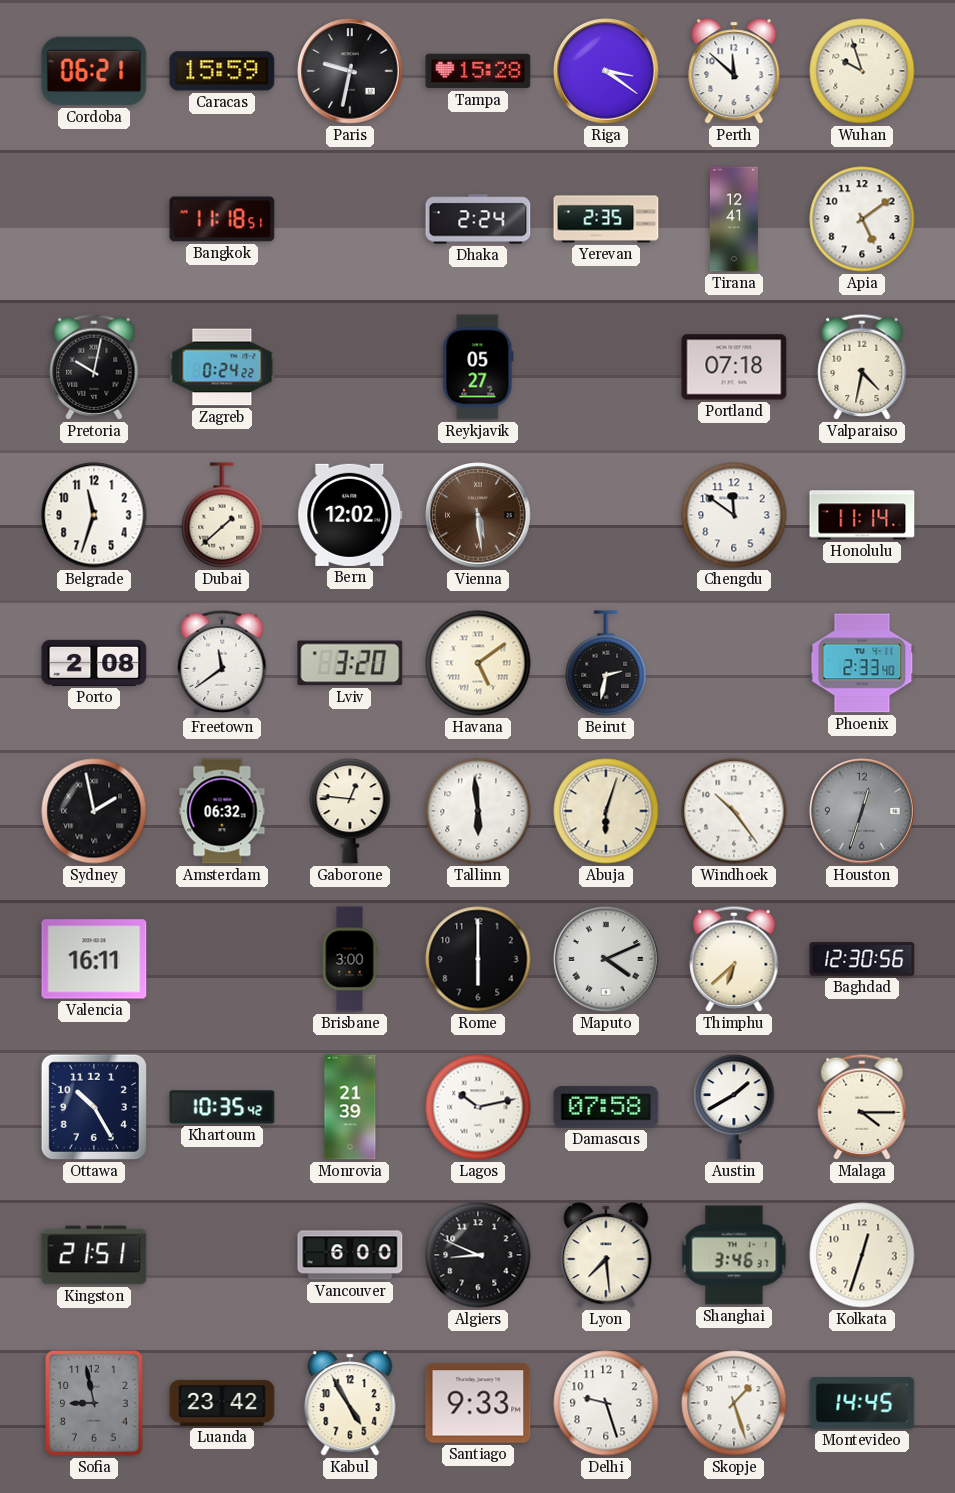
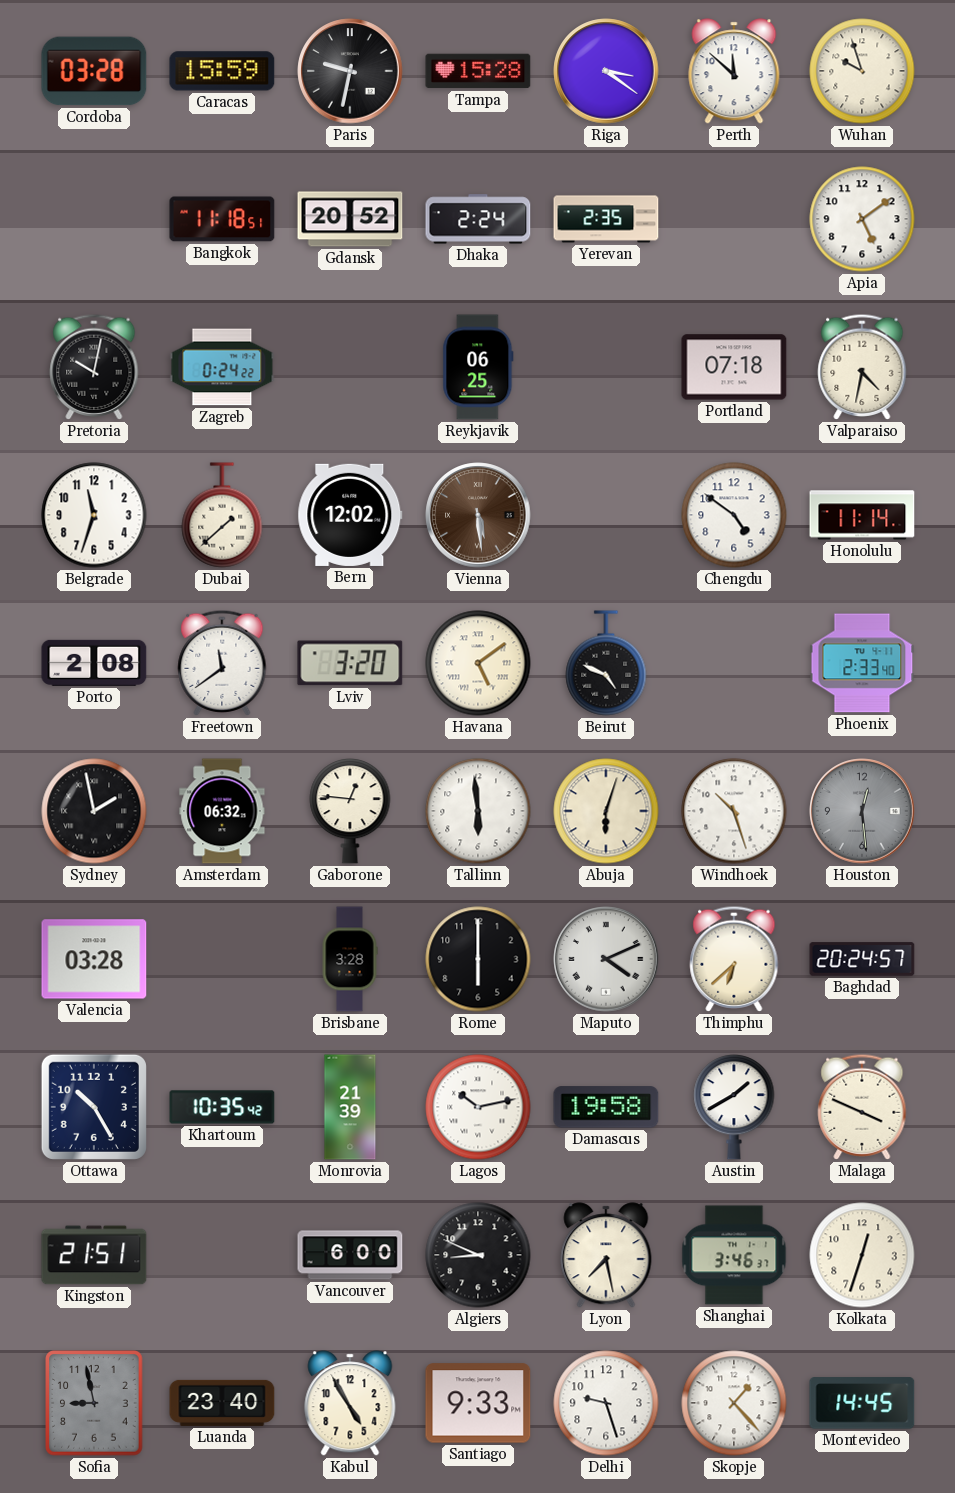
Cordoba: 06:21 -> 03:28 (94, 71)
Gdansk: none -> 20:52 (350, 219)
Tirana: 12:41 -> none (734, 219)
Reykjavik: 05:27 -> 06:25 (478, 367)
Chengdu: 11:51 -> 4:51 (734, 515)
Beirut: 2:32 -> 4:49 (606, 663)
Windhoek: 10:24 -> 10:27 (734, 811)
Houston: 12:33 -> 12:29 (862, 811)
Valencia: 16:11 -> 03:28 (94, 959)
Brisbane: 3:00 -> 3:28 (350, 959)
Baghdad: 12:30 -> 20:24 (862, 959)
Damascus: 07:58 -> 19:58 (606, 1107)
Malaga: 4:15 -> 3:49 (862, 1107)
Lyon: 7:29 -> 7:28 (606, 1255)
Luanda: 23:42 -> 23:40 (222, 1403)
Skopje: 1:27 -> 1:23 (734, 1403)
